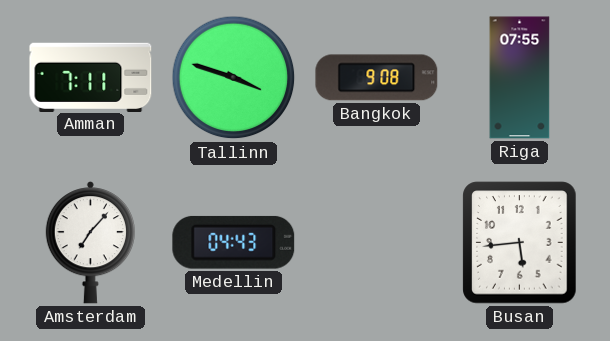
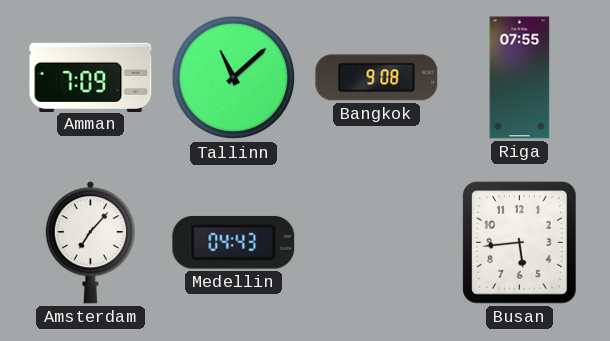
Amman: 7:11 -> 7:09 (91, 77)
Tallinn: 3:48 -> 11:08 (234, 78)
